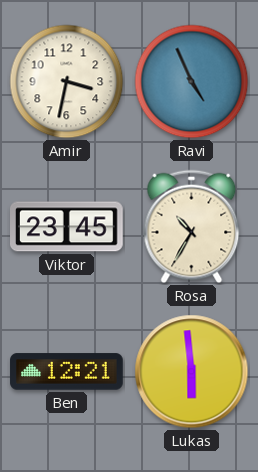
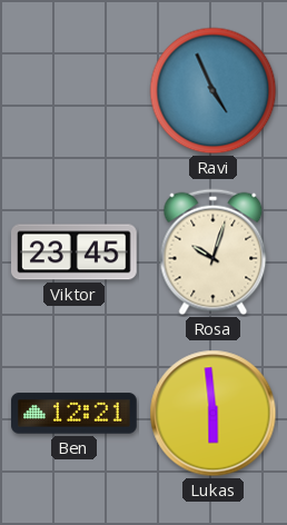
Amir: 3:32 -> none (67, 82)
Rosa: 10:35 -> 10:03 (214, 252)
